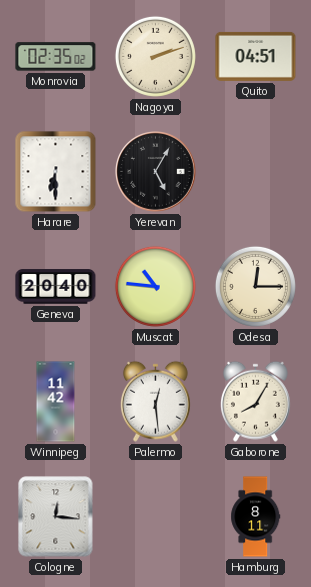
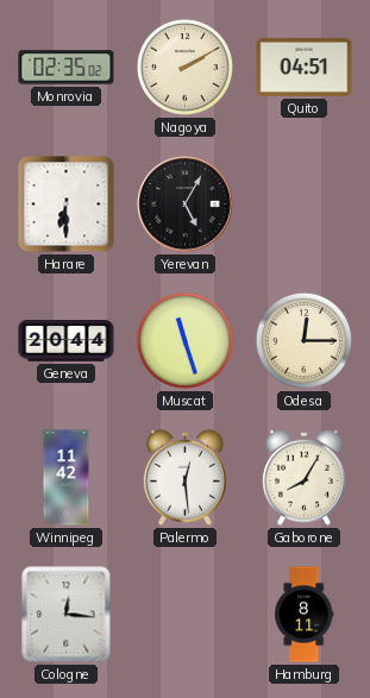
Nagoya: 2:12 -> 2:10 (184, 67)
Geneva: 20:40 -> 20:44 (67, 341)
Muscat: 10:46 -> 11:27 (184, 340)
